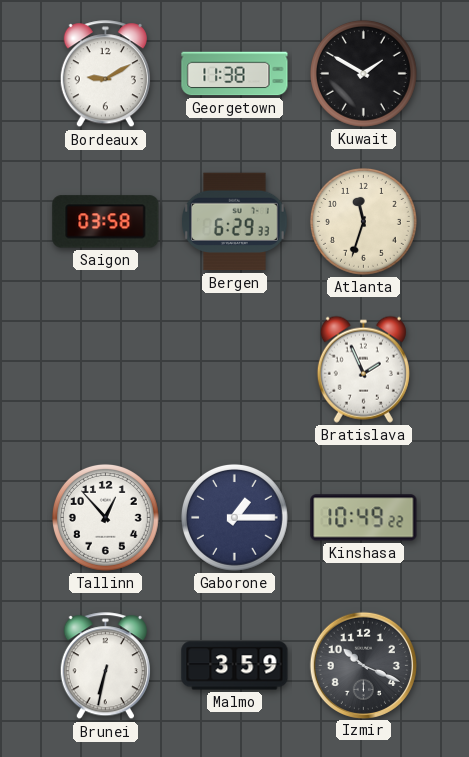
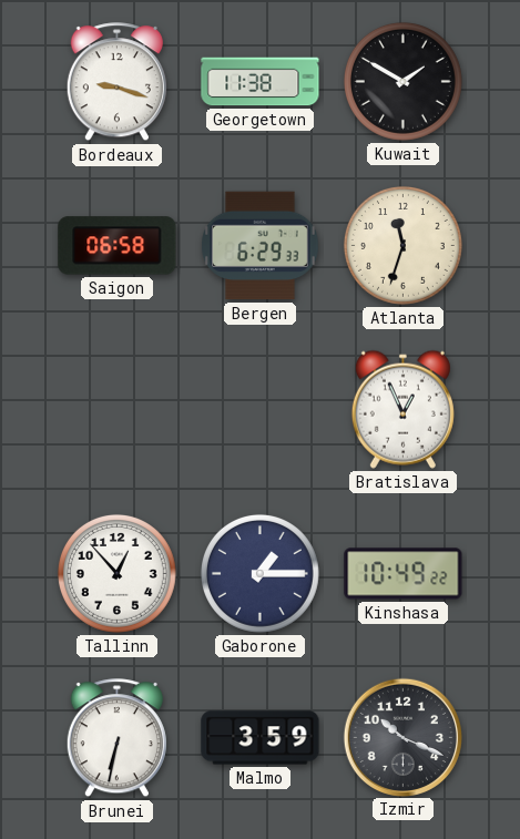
Bordeaux: 9:10 -> 9:18 (116, 82)
Saigon: 03:58 -> 06:58 (118, 246)
Bratislava: 1:56 -> 12:56 (402, 409)
